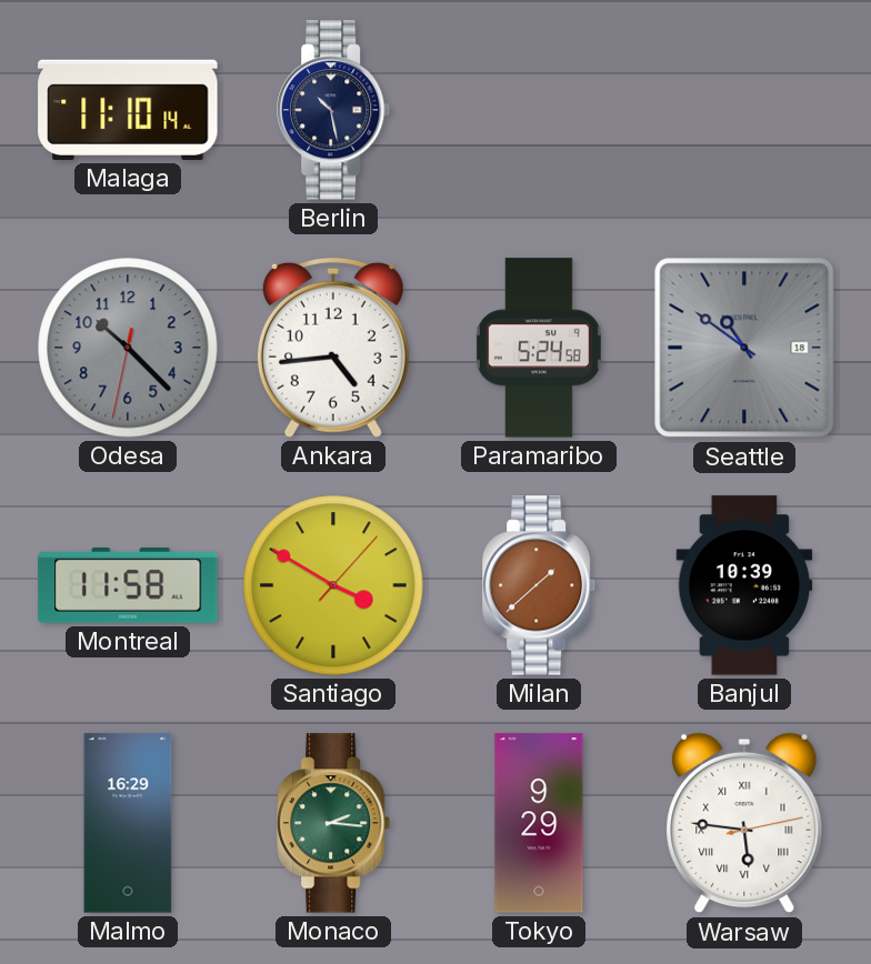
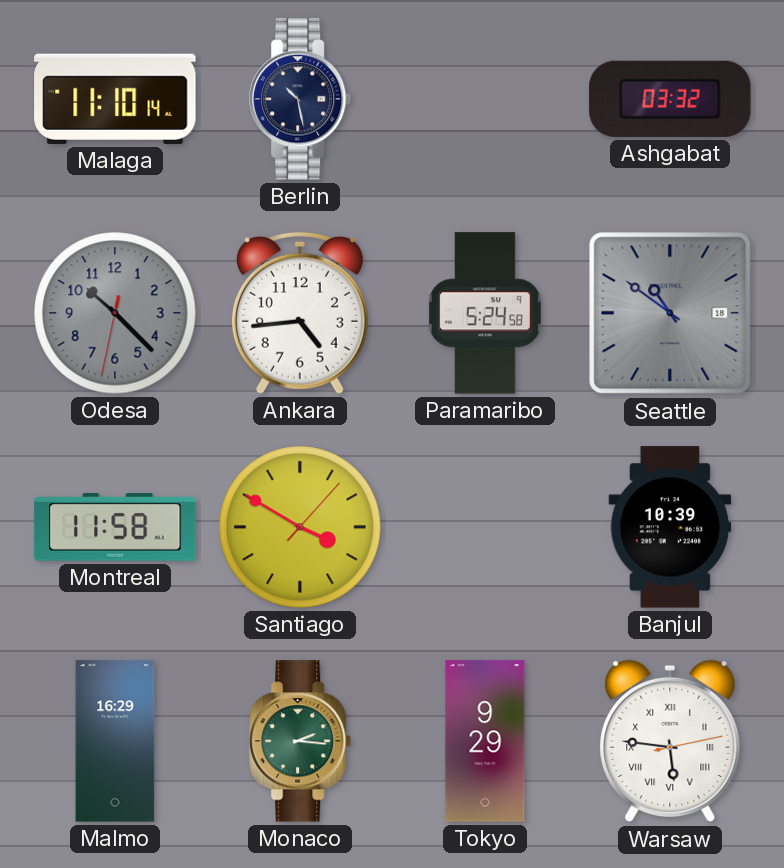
Ashgabat: none -> 03:32 (670, 99)
Milan: 1:38 -> none (540, 585)
